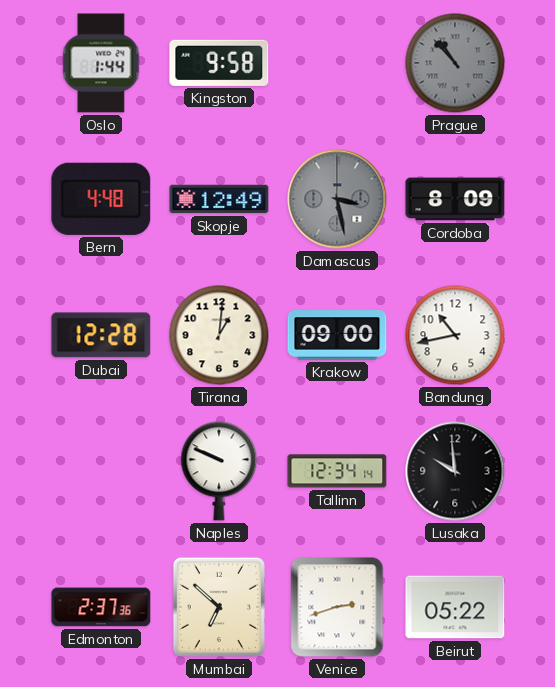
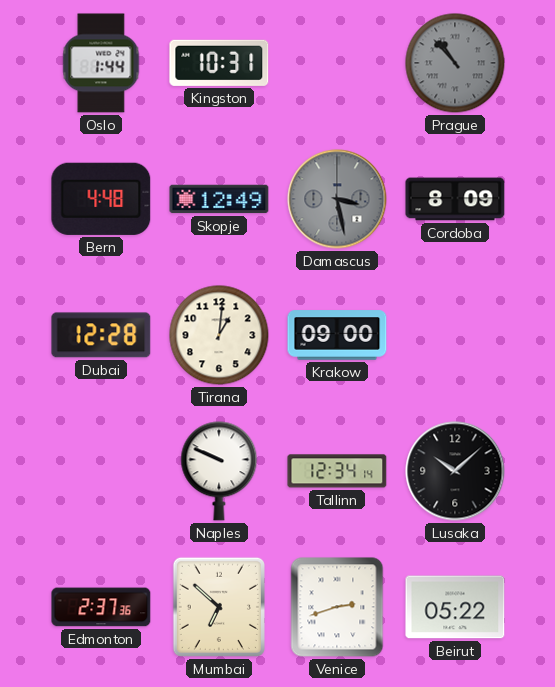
Kingston: 9:58 -> 10:31 (219, 63)
Bandung: 10:43 -> none (455, 335)
Lusaka: 9:59 -> 10:08 (455, 471)
